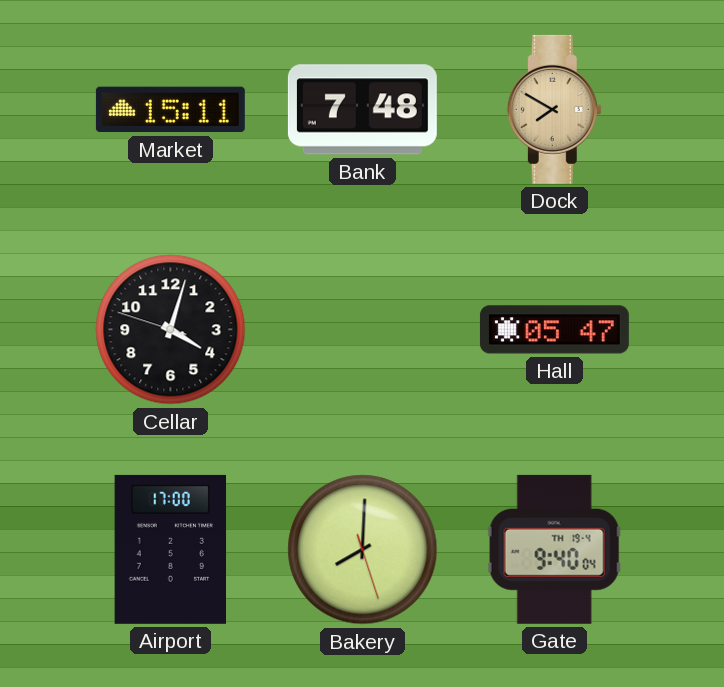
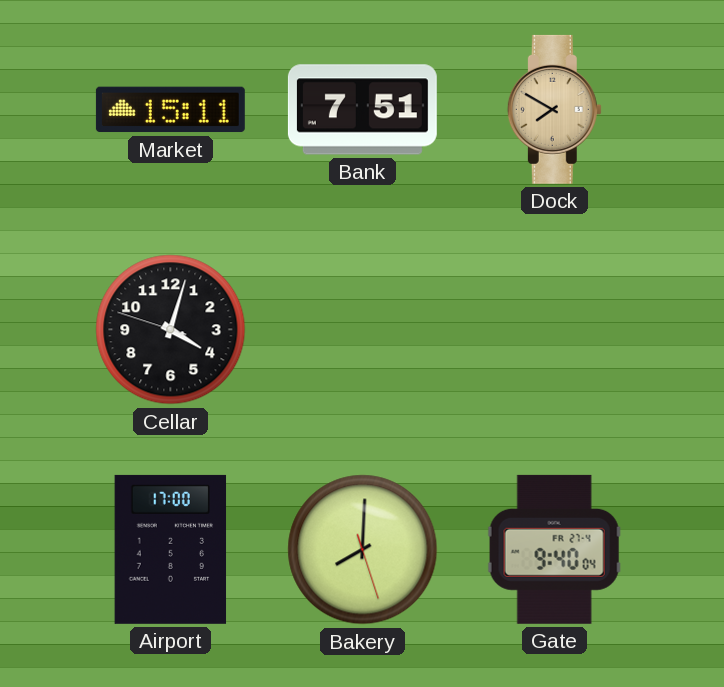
Bank: 7:48 -> 7:51 (362, 110)
Hall: 05:47 -> none (554, 330)
Gate date: TH 19-4 -> FR 27-4 (554, 549)
